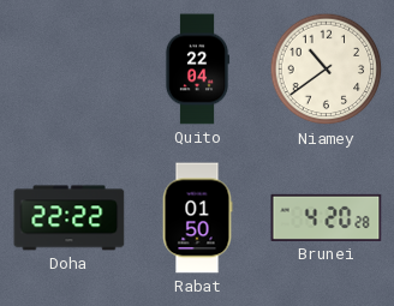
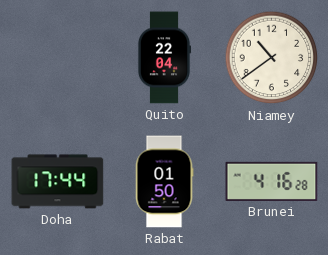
Doha: 22:22 -> 17:44 (58, 182)
Brunei: 4:20 -> 4:16 (272, 181)
